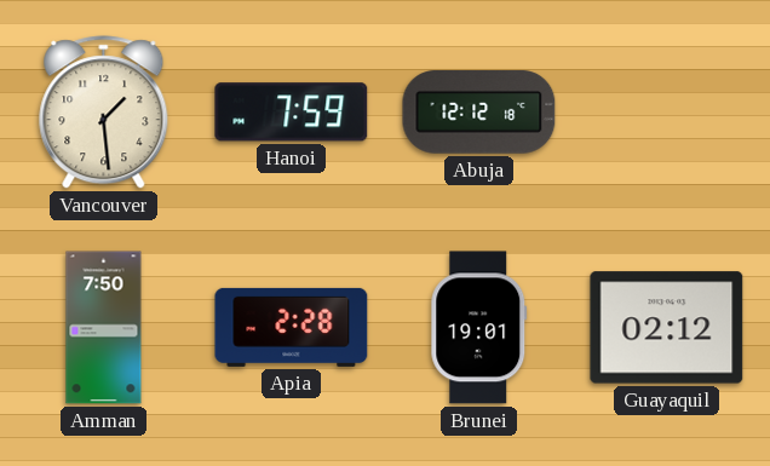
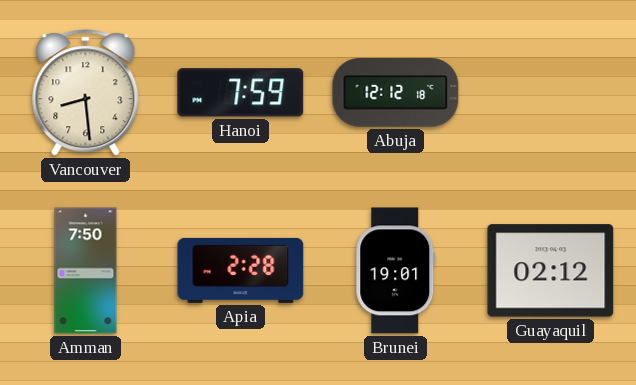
Vancouver: 1:29 -> 8:29 (86, 93)
